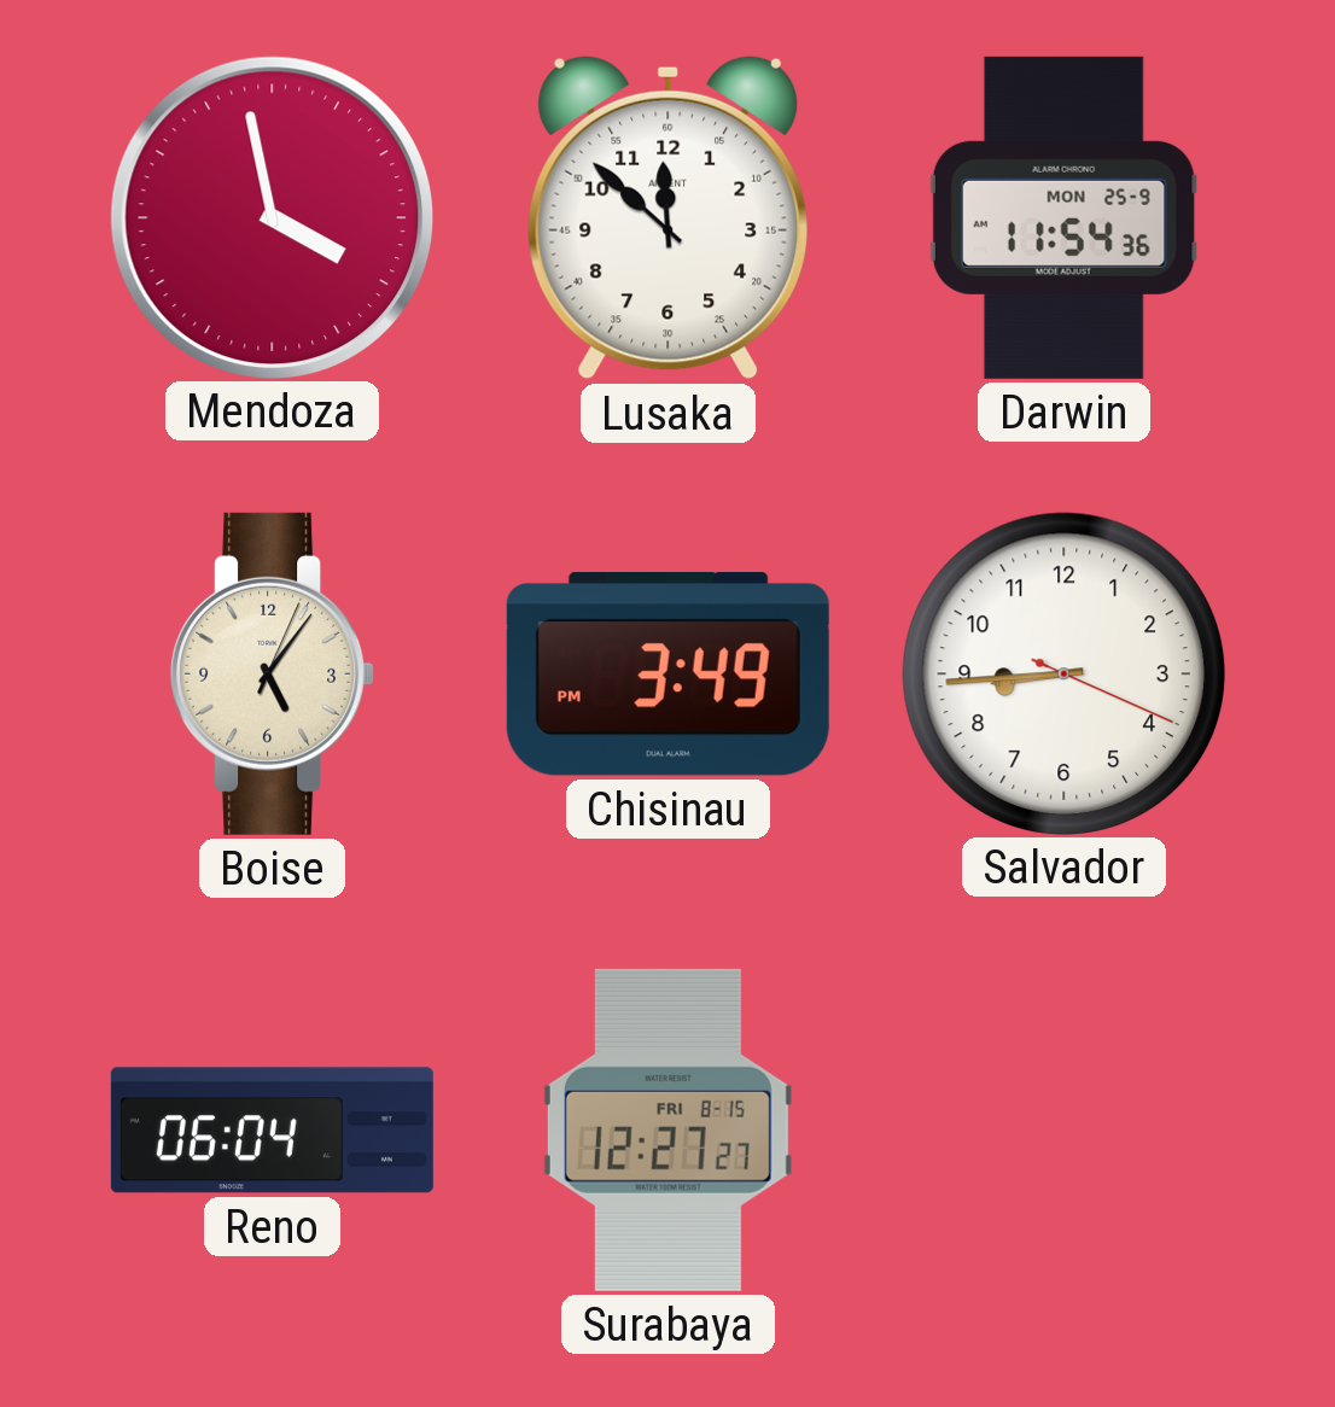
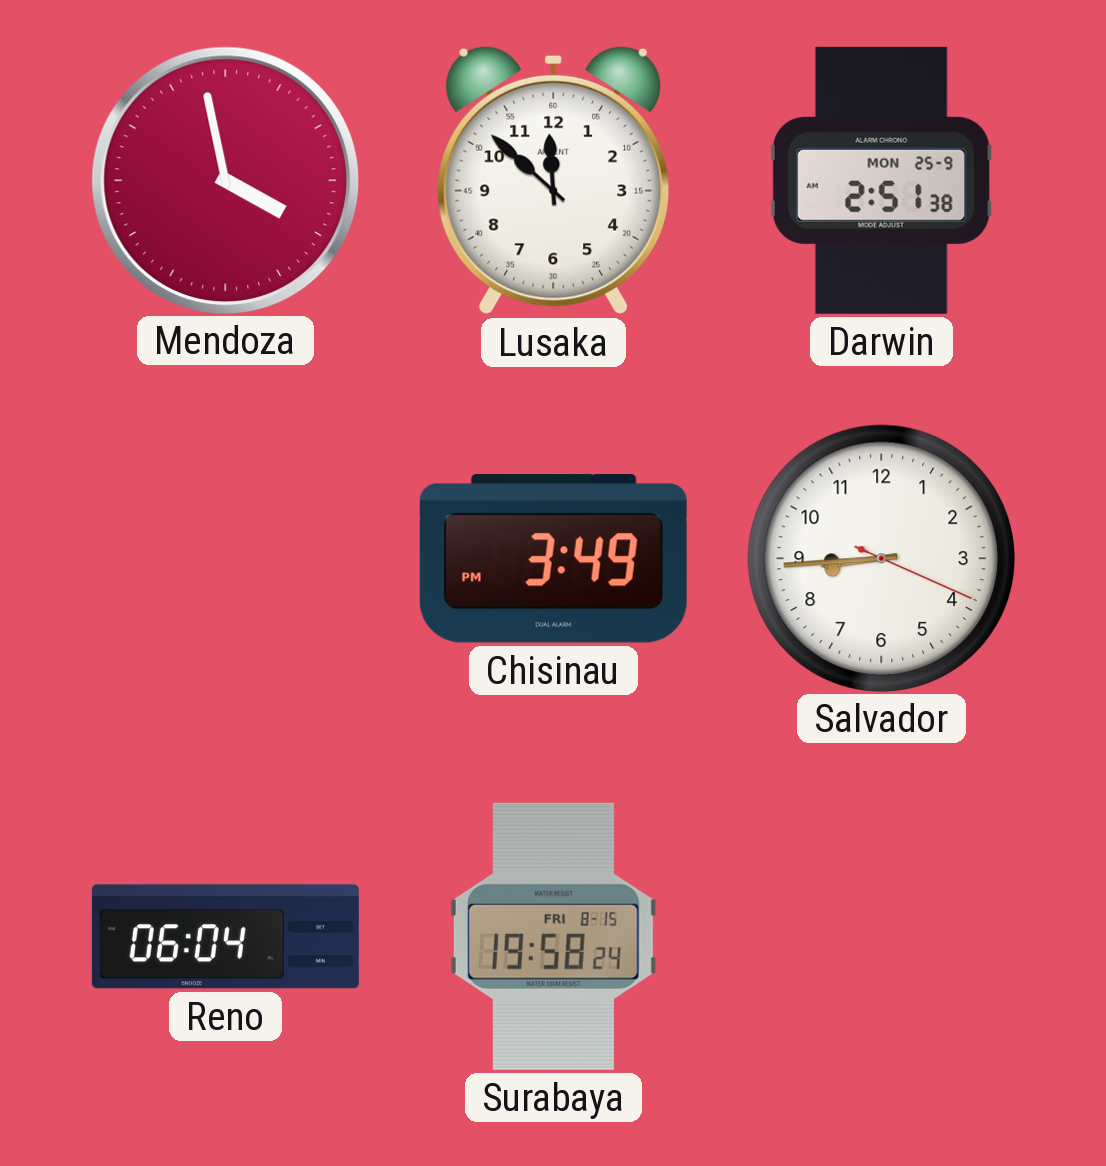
Darwin: 11:54 -> 2:51 (881, 180)
Boise: 5:06 -> none (273, 673)
Surabaya: 12:27 -> 19:58 (553, 936)
